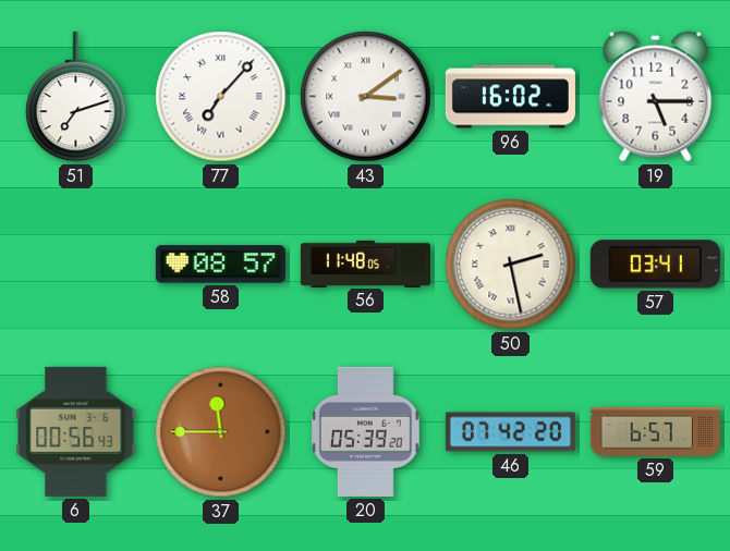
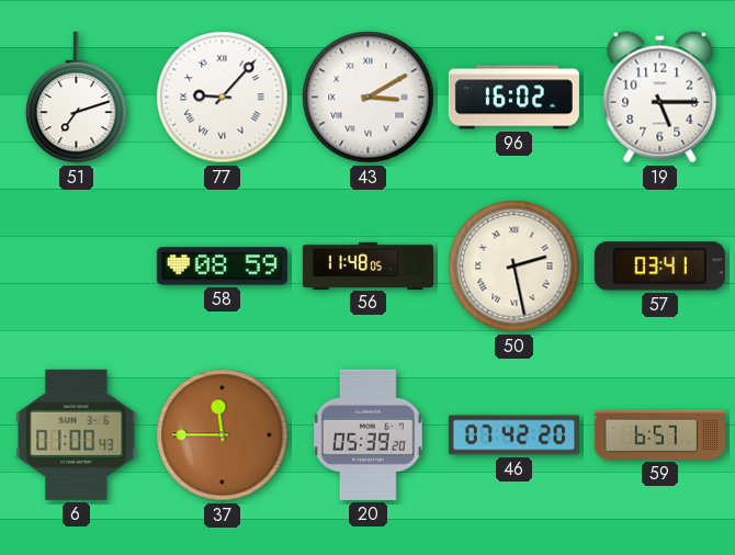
77: 7:07 -> 9:07 (223, 98)
43: 3:09 -> 3:10 (369, 98)
58: 08:57 -> 08:59 (222, 267)
6: 00:56 -> 01:00 (77, 434)
